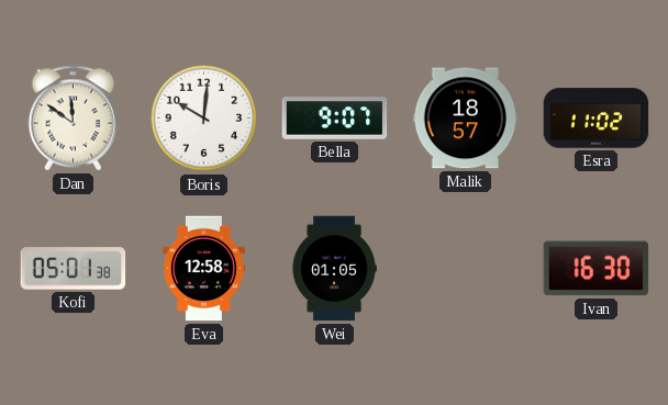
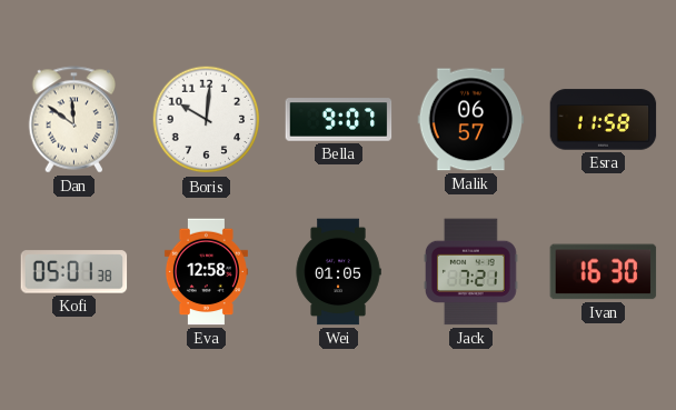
Malik: 18:57 -> 06:57 (471, 120)
Esra: 11:02 -> 11:58 (604, 120)
Jack: none -> 7:21 (471, 272)
